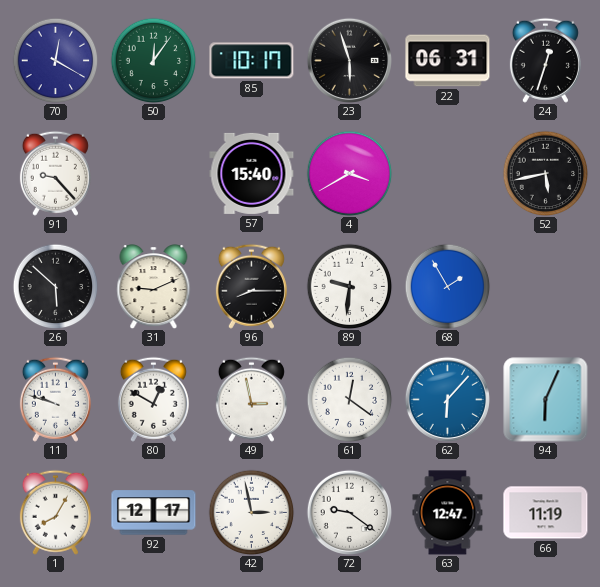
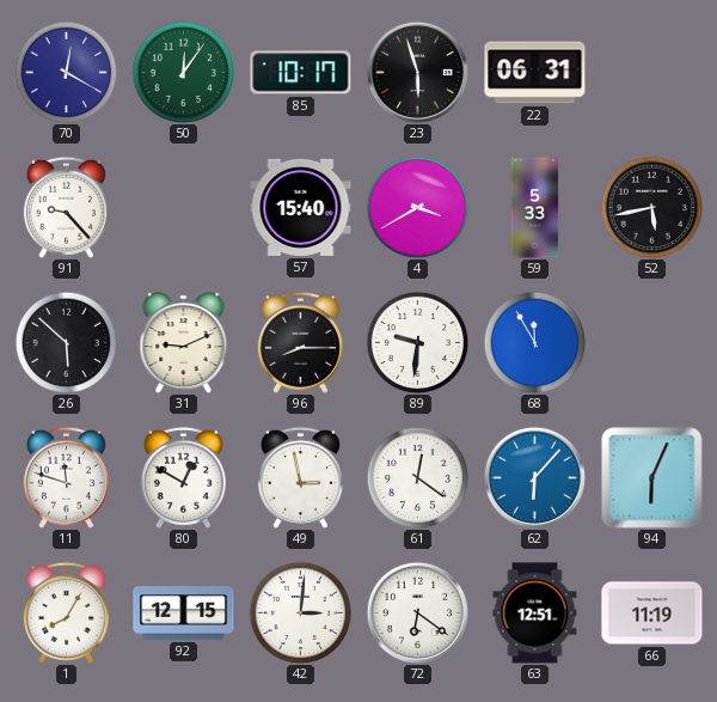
24: 12:33 -> none (545, 60)
59: none -> 5:33 (535, 208)
68: 1:55 -> 11:55 (534, 342)
11: 9:48 -> 11:48 (66, 477)
92: 12:17 -> 12:15 (184, 614)
42: 2:58 -> 3:01 (300, 612)
72: 9:21 -> 6:21 (417, 612)
63: 12:47 -> 12:51 (535, 614)
